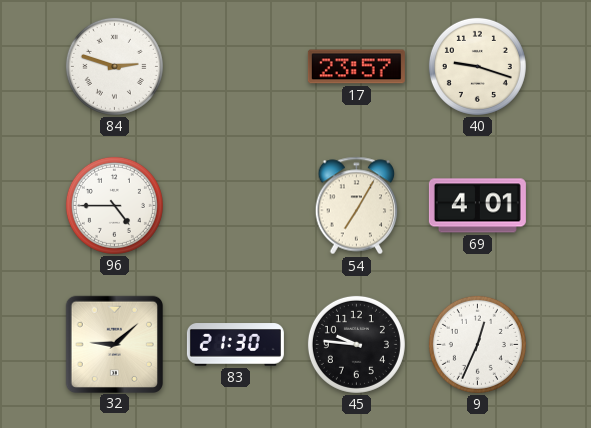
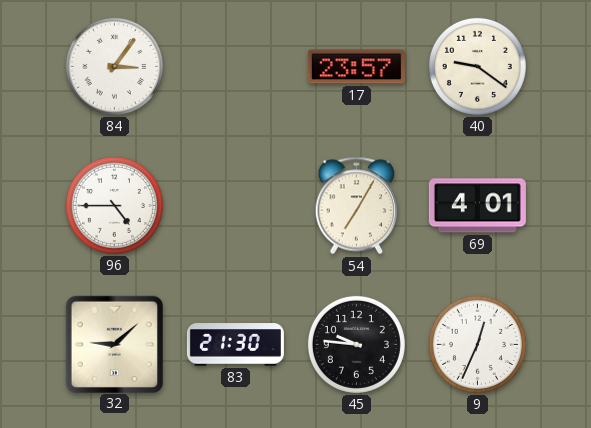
84: 2:48 -> 3:06 (114, 66)
40: 9:18 -> 9:21 (477, 66)
